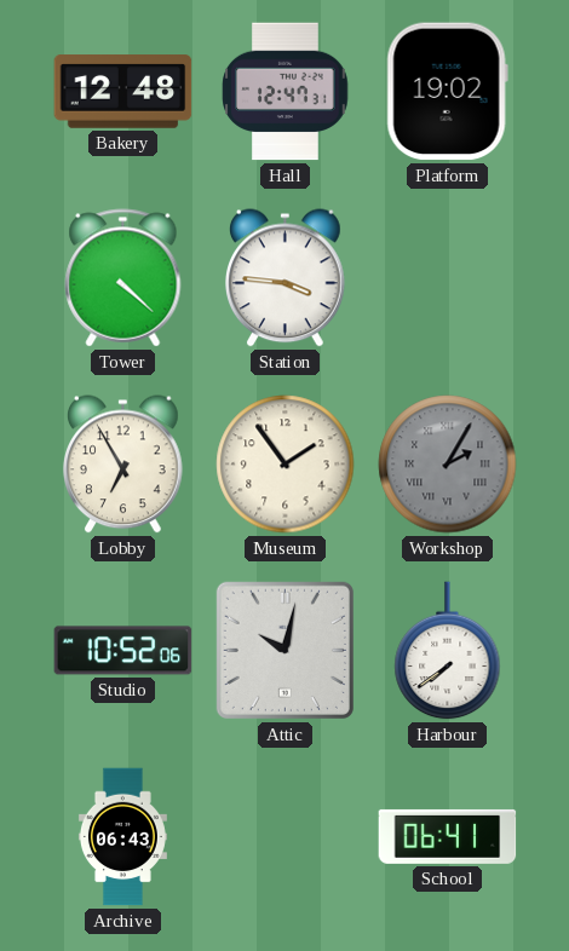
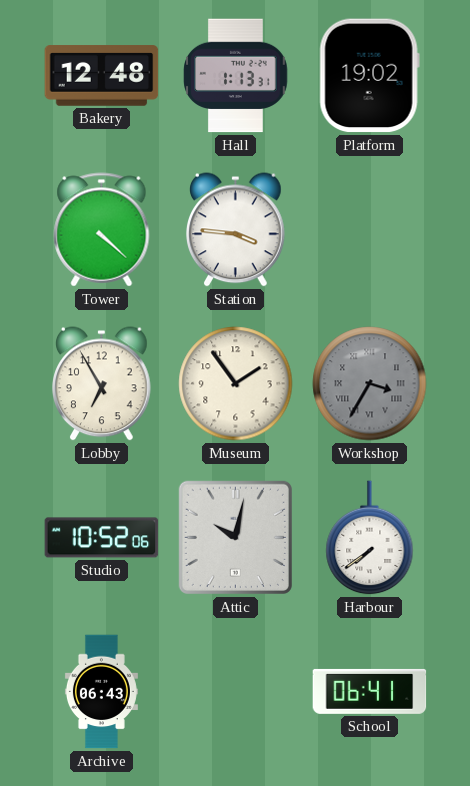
Hall: 12:47 -> 1:13 (236, 76)
Workshop: 2:05 -> 3:35 (370, 384)
